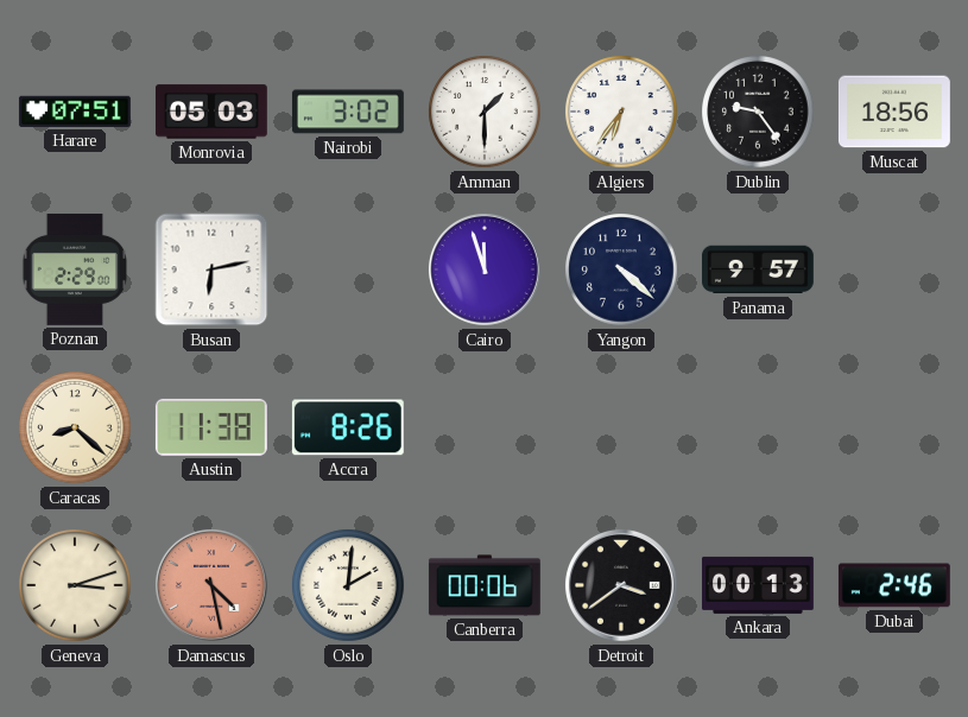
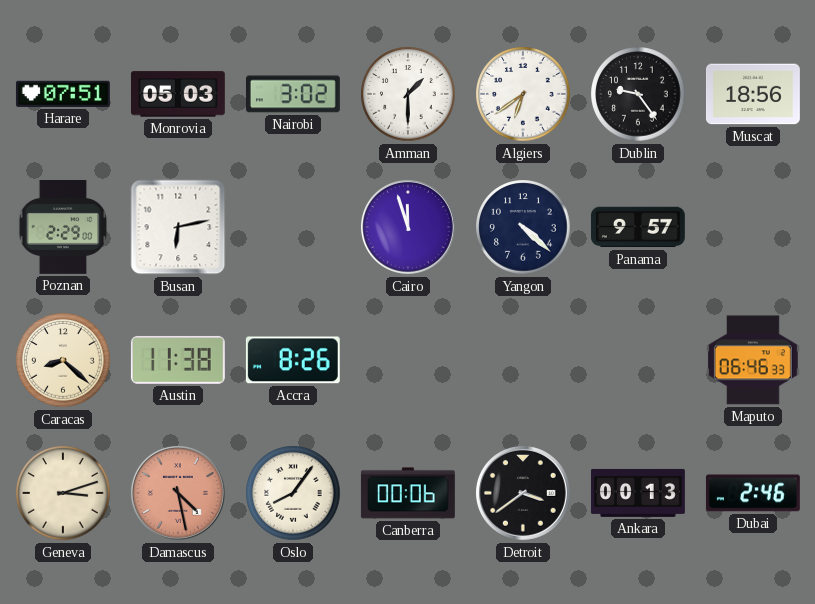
Algiers: 6:36 -> 6:39 (523, 94)
Maputo: none -> 06:46 (753, 360)
Oslo: 2:01 -> 8:06 (293, 493)
